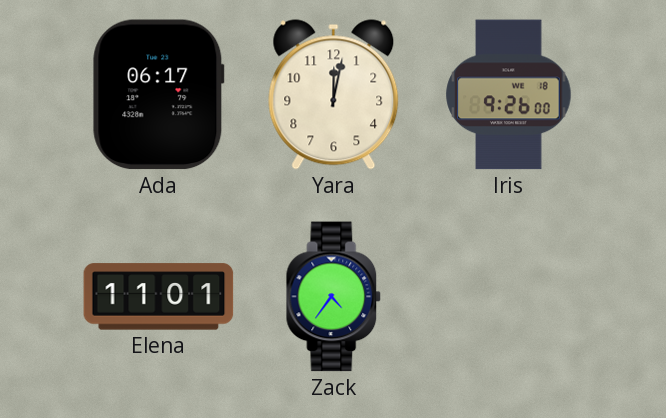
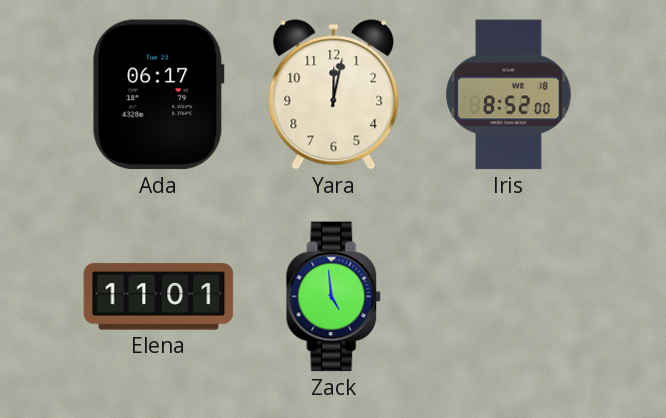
Iris: 9:26 -> 8:52 (509, 95)
Zack: 4:36 -> 4:59 (334, 297)
